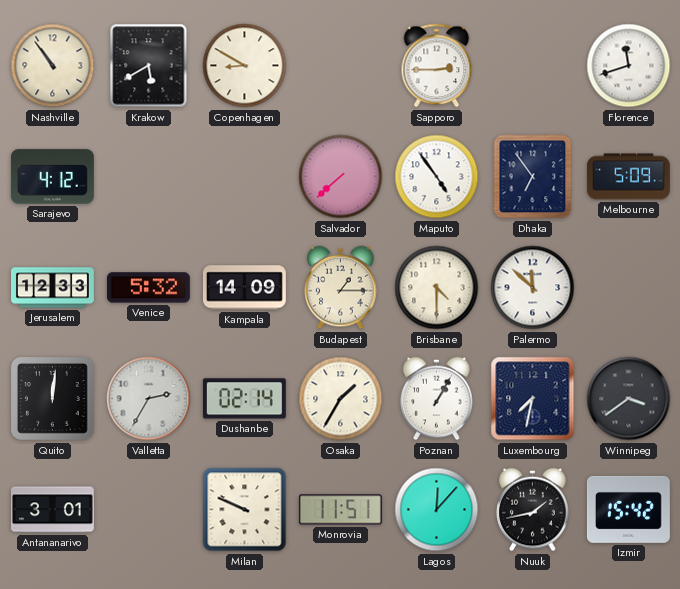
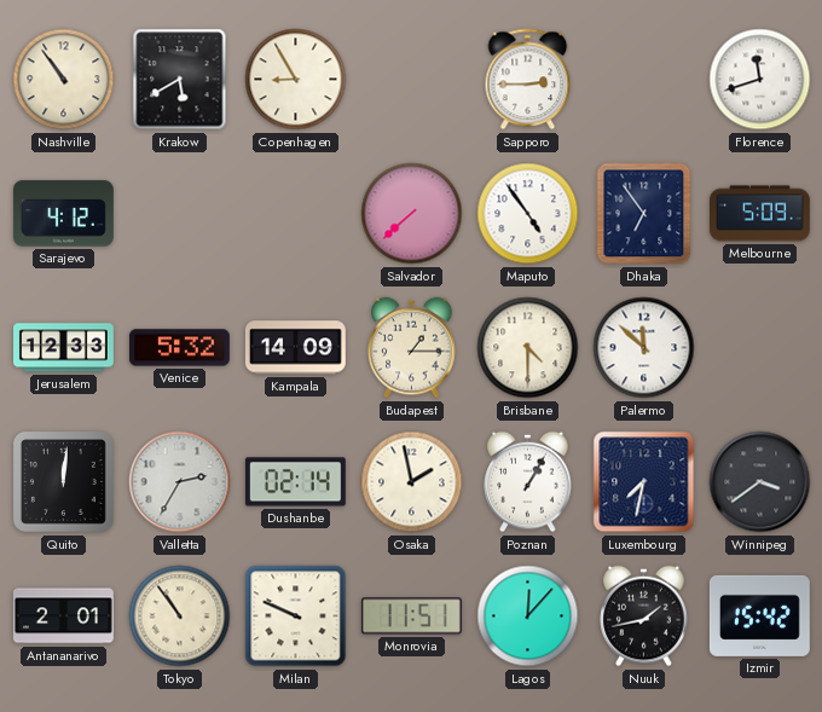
Copenhagen: 8:50 -> 8:55 (296, 80)
Osaka: 1:35 -> 1:58 (412, 482)
Antananarivo: 3:01 -> 2:01 (63, 617)
Tokyo: none -> 10:54 (180, 617)
